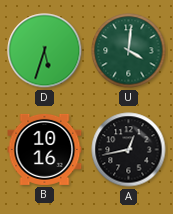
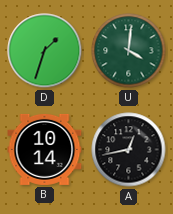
D: 5:33 -> 1:33 (45, 51)
B: 10:16 -> 10:14 (45, 149)
